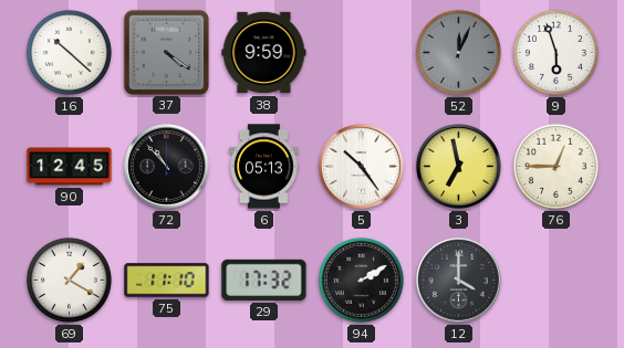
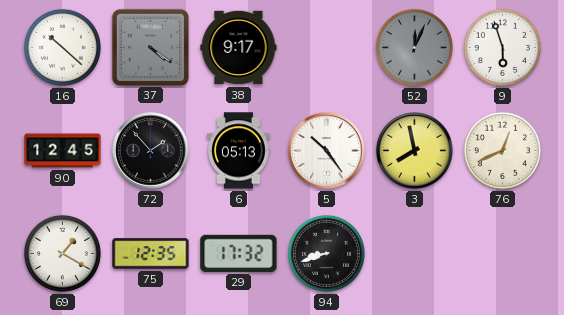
38: 9:59 -> 9:17 (239, 48)
72: 10:53 -> 1:53 (151, 151)
3: 6:58 -> 7:58 (415, 151)
76: 12:45 -> 12:41 (502, 150)
75: 11:10 -> 12:35 (151, 254)
94: 2:10 -> 8:42 (326, 253)
12: 4:00 -> none (459, 281)
